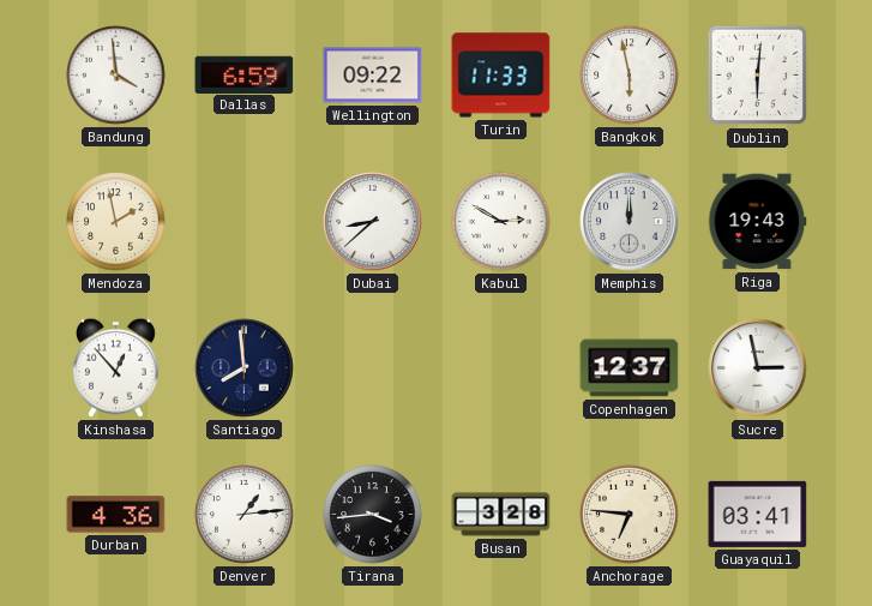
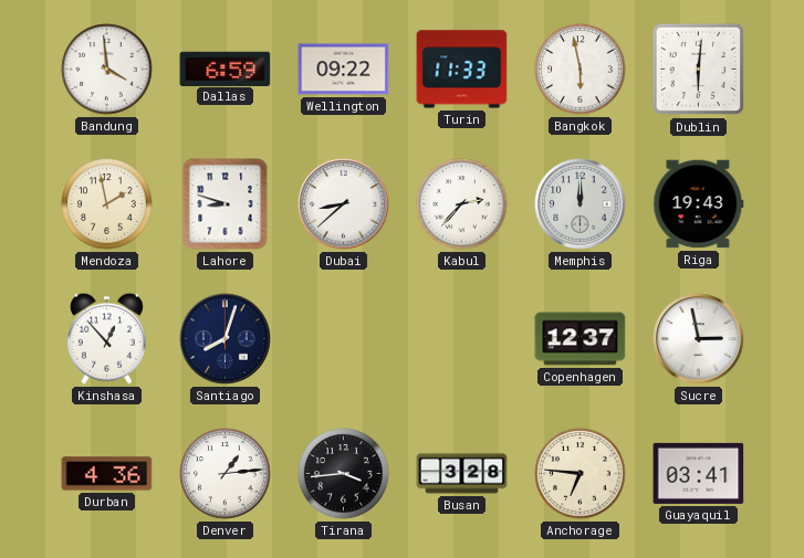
Lahore: none -> 8:48 (226, 204)
Kabul: 2:50 -> 2:37 (462, 204)
Santiago: 7:59 -> 8:03 (226, 339)
